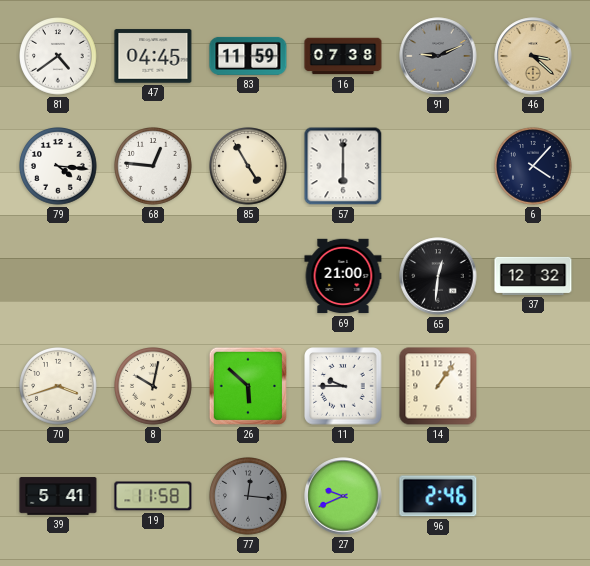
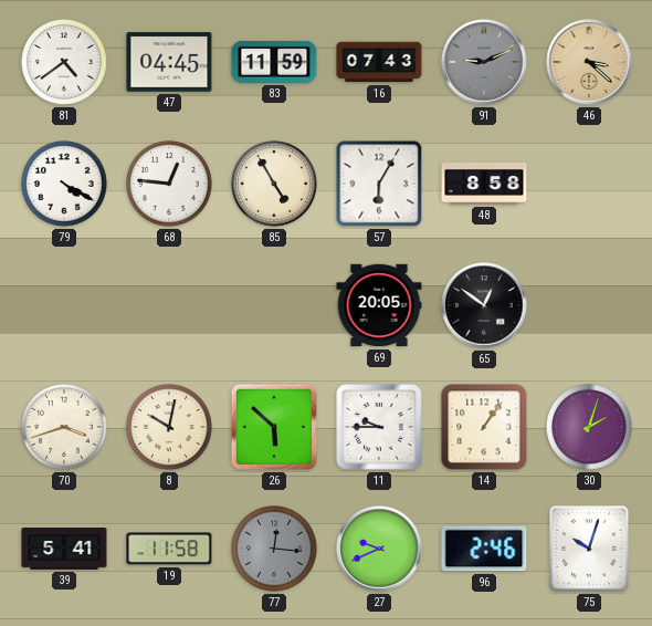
16: 07:38 -> 07:43 (379, 62)
79: 4:16 -> 4:20 (65, 185)
57: 6:00 -> 6:05 (379, 184)
48: none -> 8:58 (484, 184)
6: 4:07 -> none (534, 167)
69: 21:00 -> 20:05 (379, 305)
65: 12:31 -> 12:51 (484, 305)
37: 12:32 -> none (533, 276)
30: none -> 2:03 (590, 428)
75: none -> 10:03 (589, 549)
